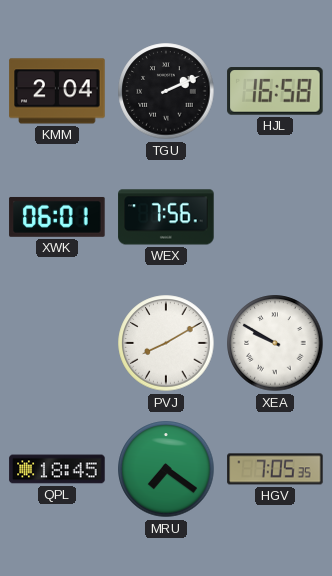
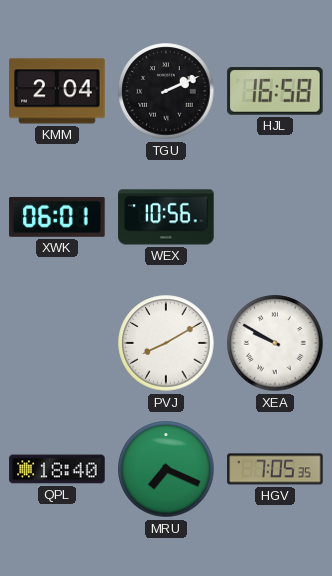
WEX: 7:56 -> 10:56 (166, 217)
QPL: 18:45 -> 18:40 (57, 469)
MRU: 7:21 -> 7:19 (166, 469)
